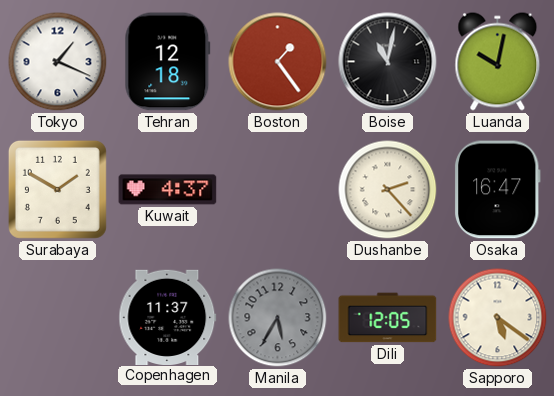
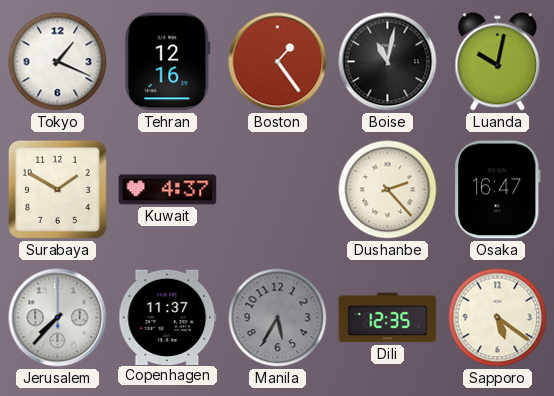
Tehran: 12:18 -> 12:16 (168, 62)
Jerusalem: none -> 7:37 (58, 318)
Dili: 12:05 -> 12:35 (388, 318)
